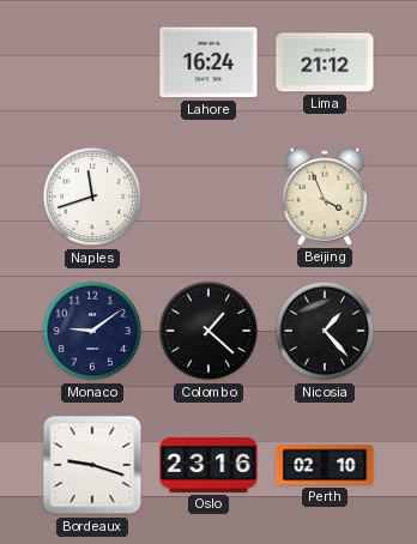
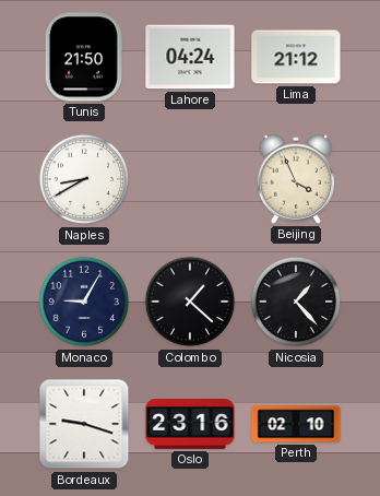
Tunis: none -> 21:50 (84, 57)
Lahore: 16:24 -> 04:24 (190, 57)
Naples: 11:42 -> 8:40 (84, 179)
Monaco: 9:09 -> 9:05 (84, 302)
